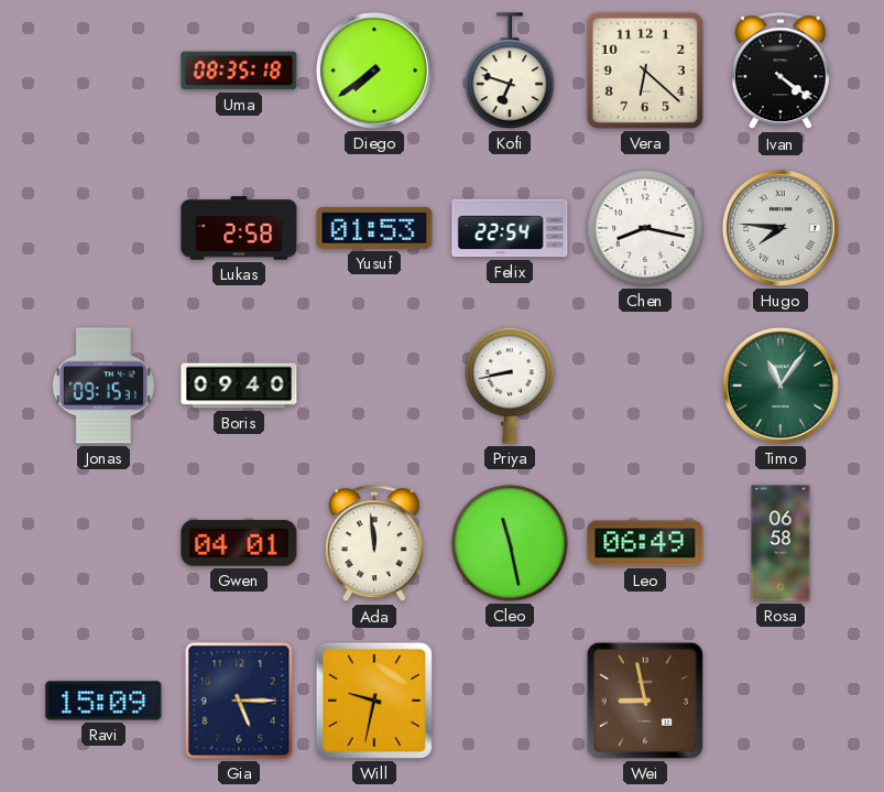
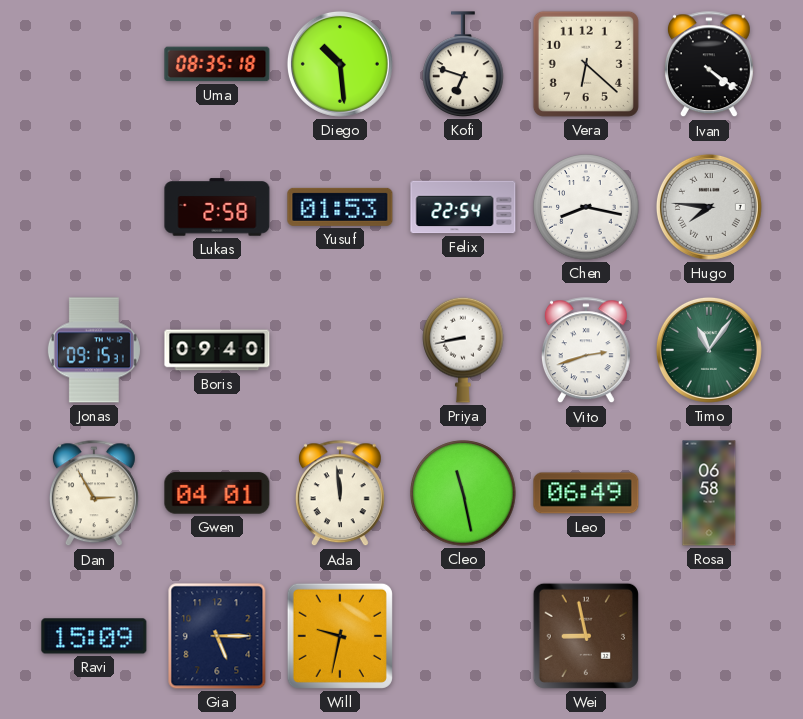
Diego: 7:39 -> 10:29 (340, 64)
Vito: none -> 2:42 (586, 351)
Dan: none -> 2:55 (94, 494)
